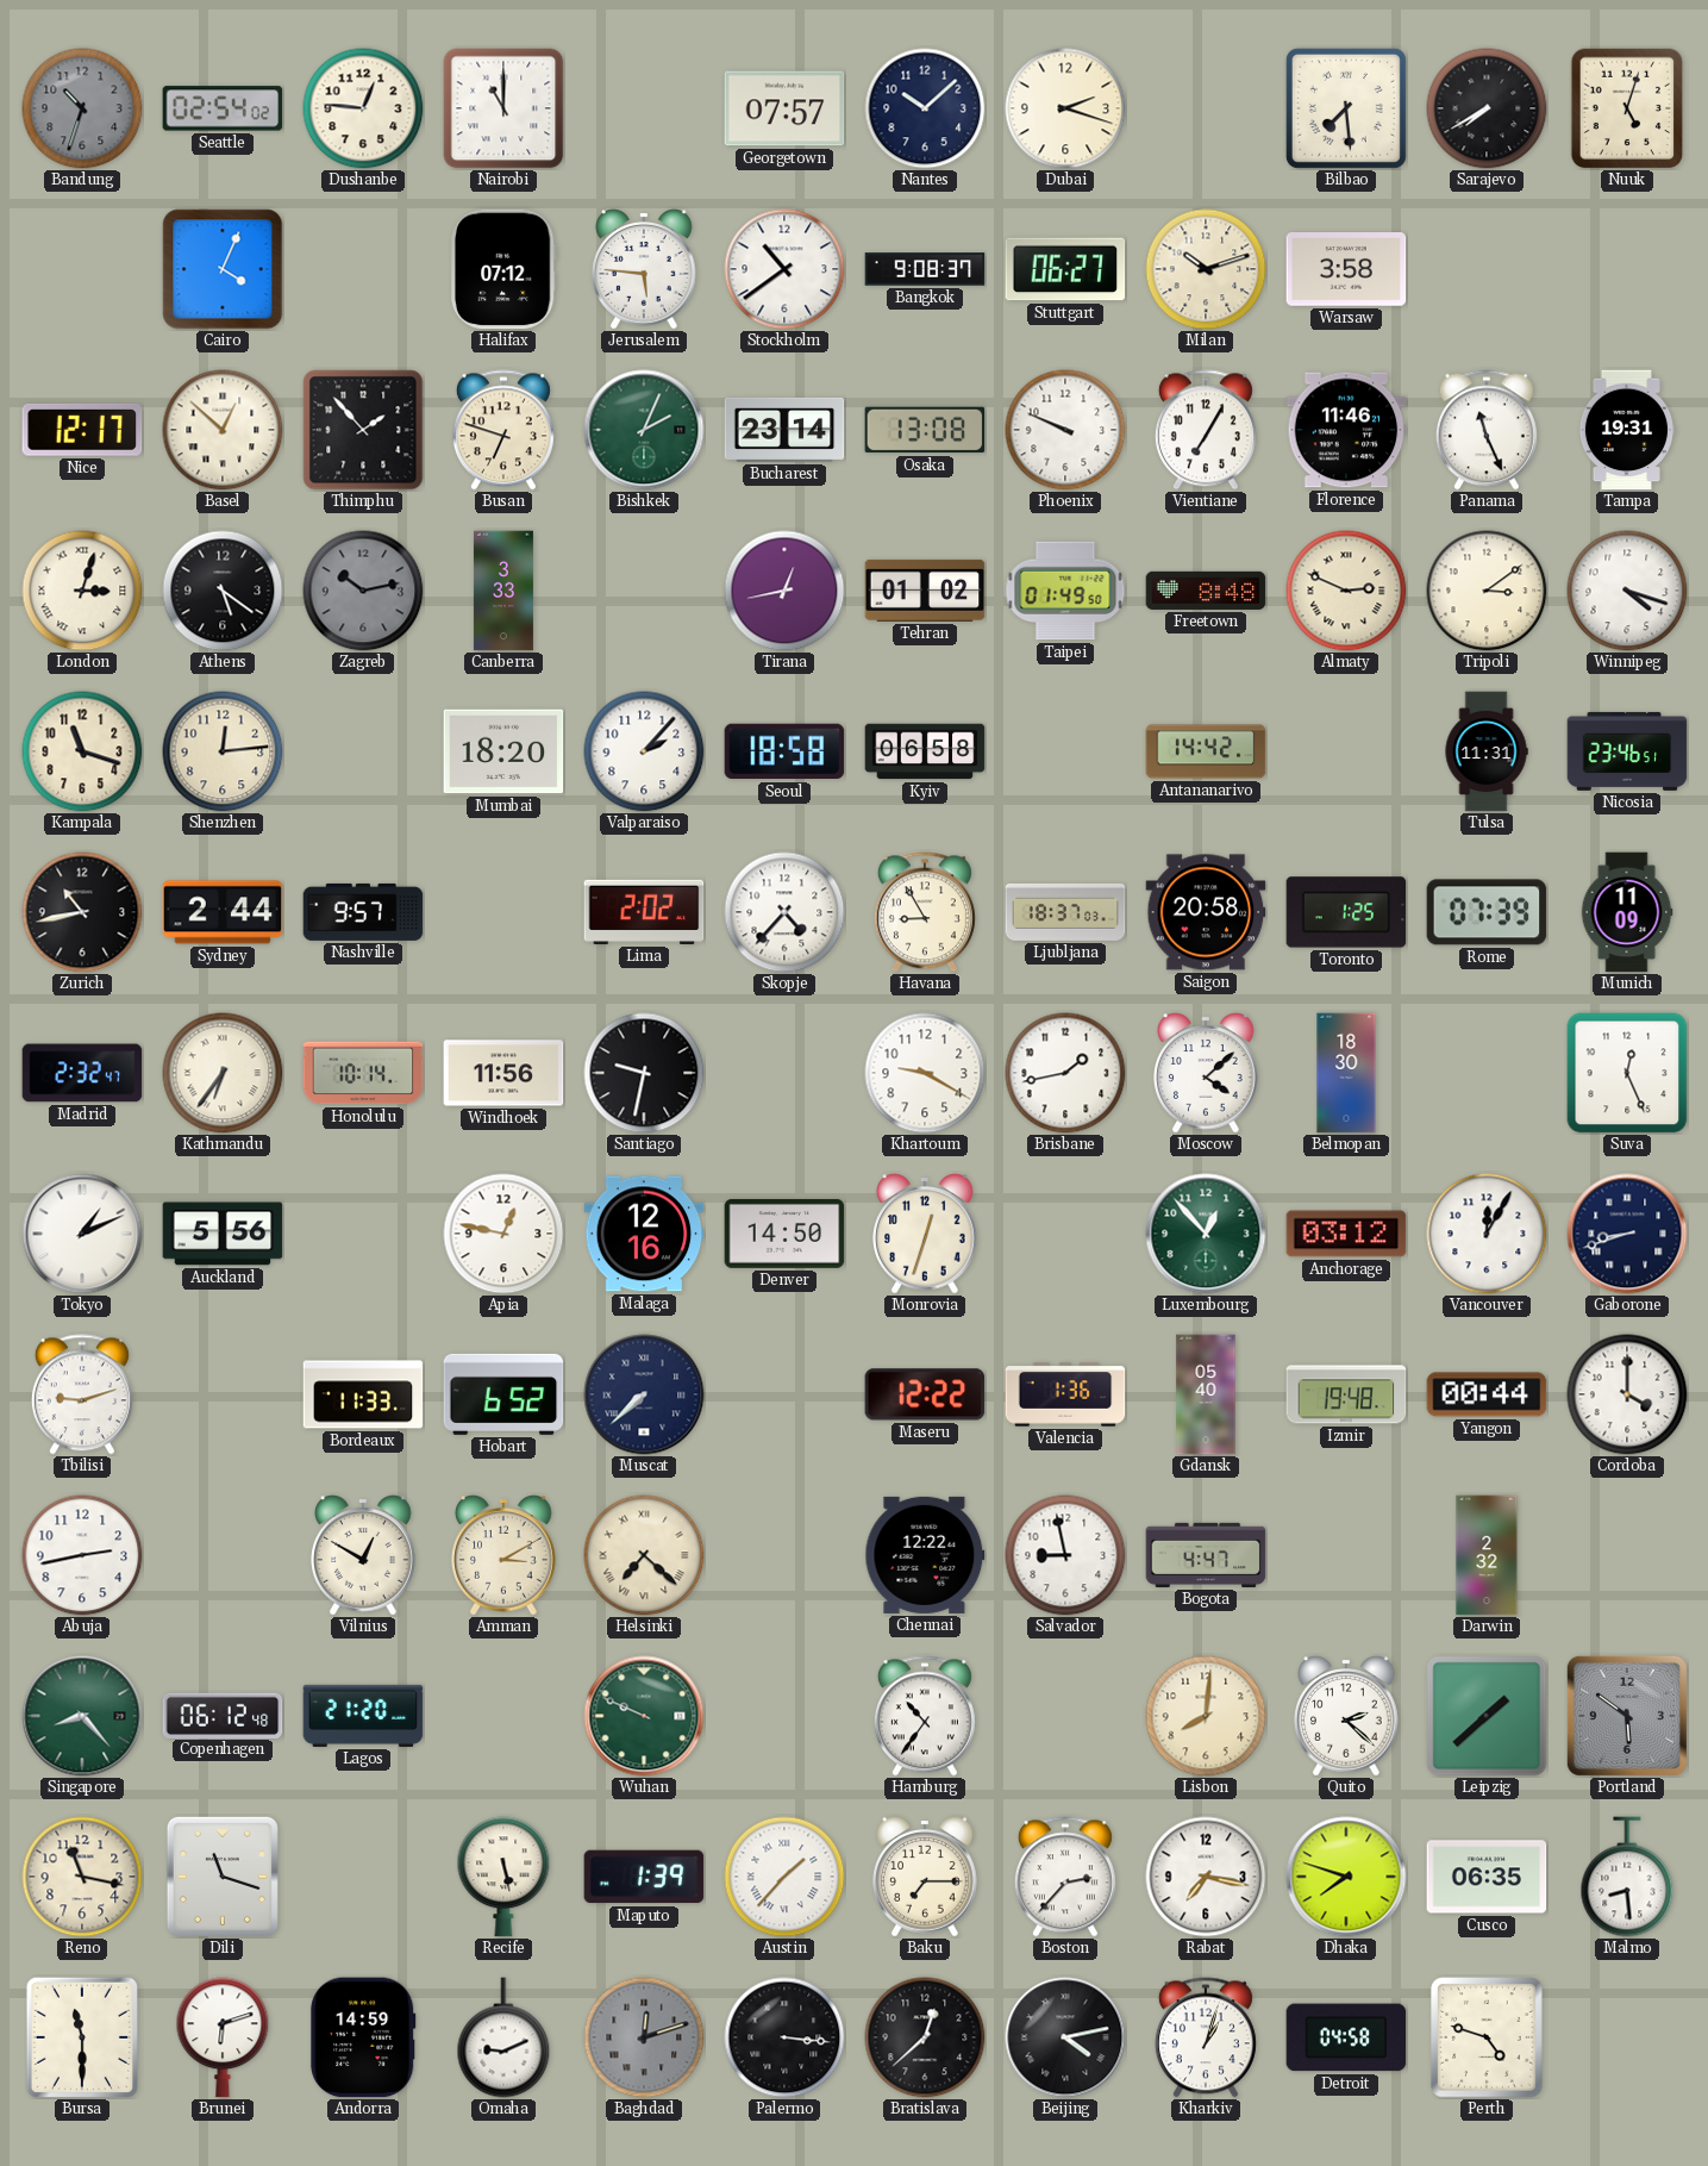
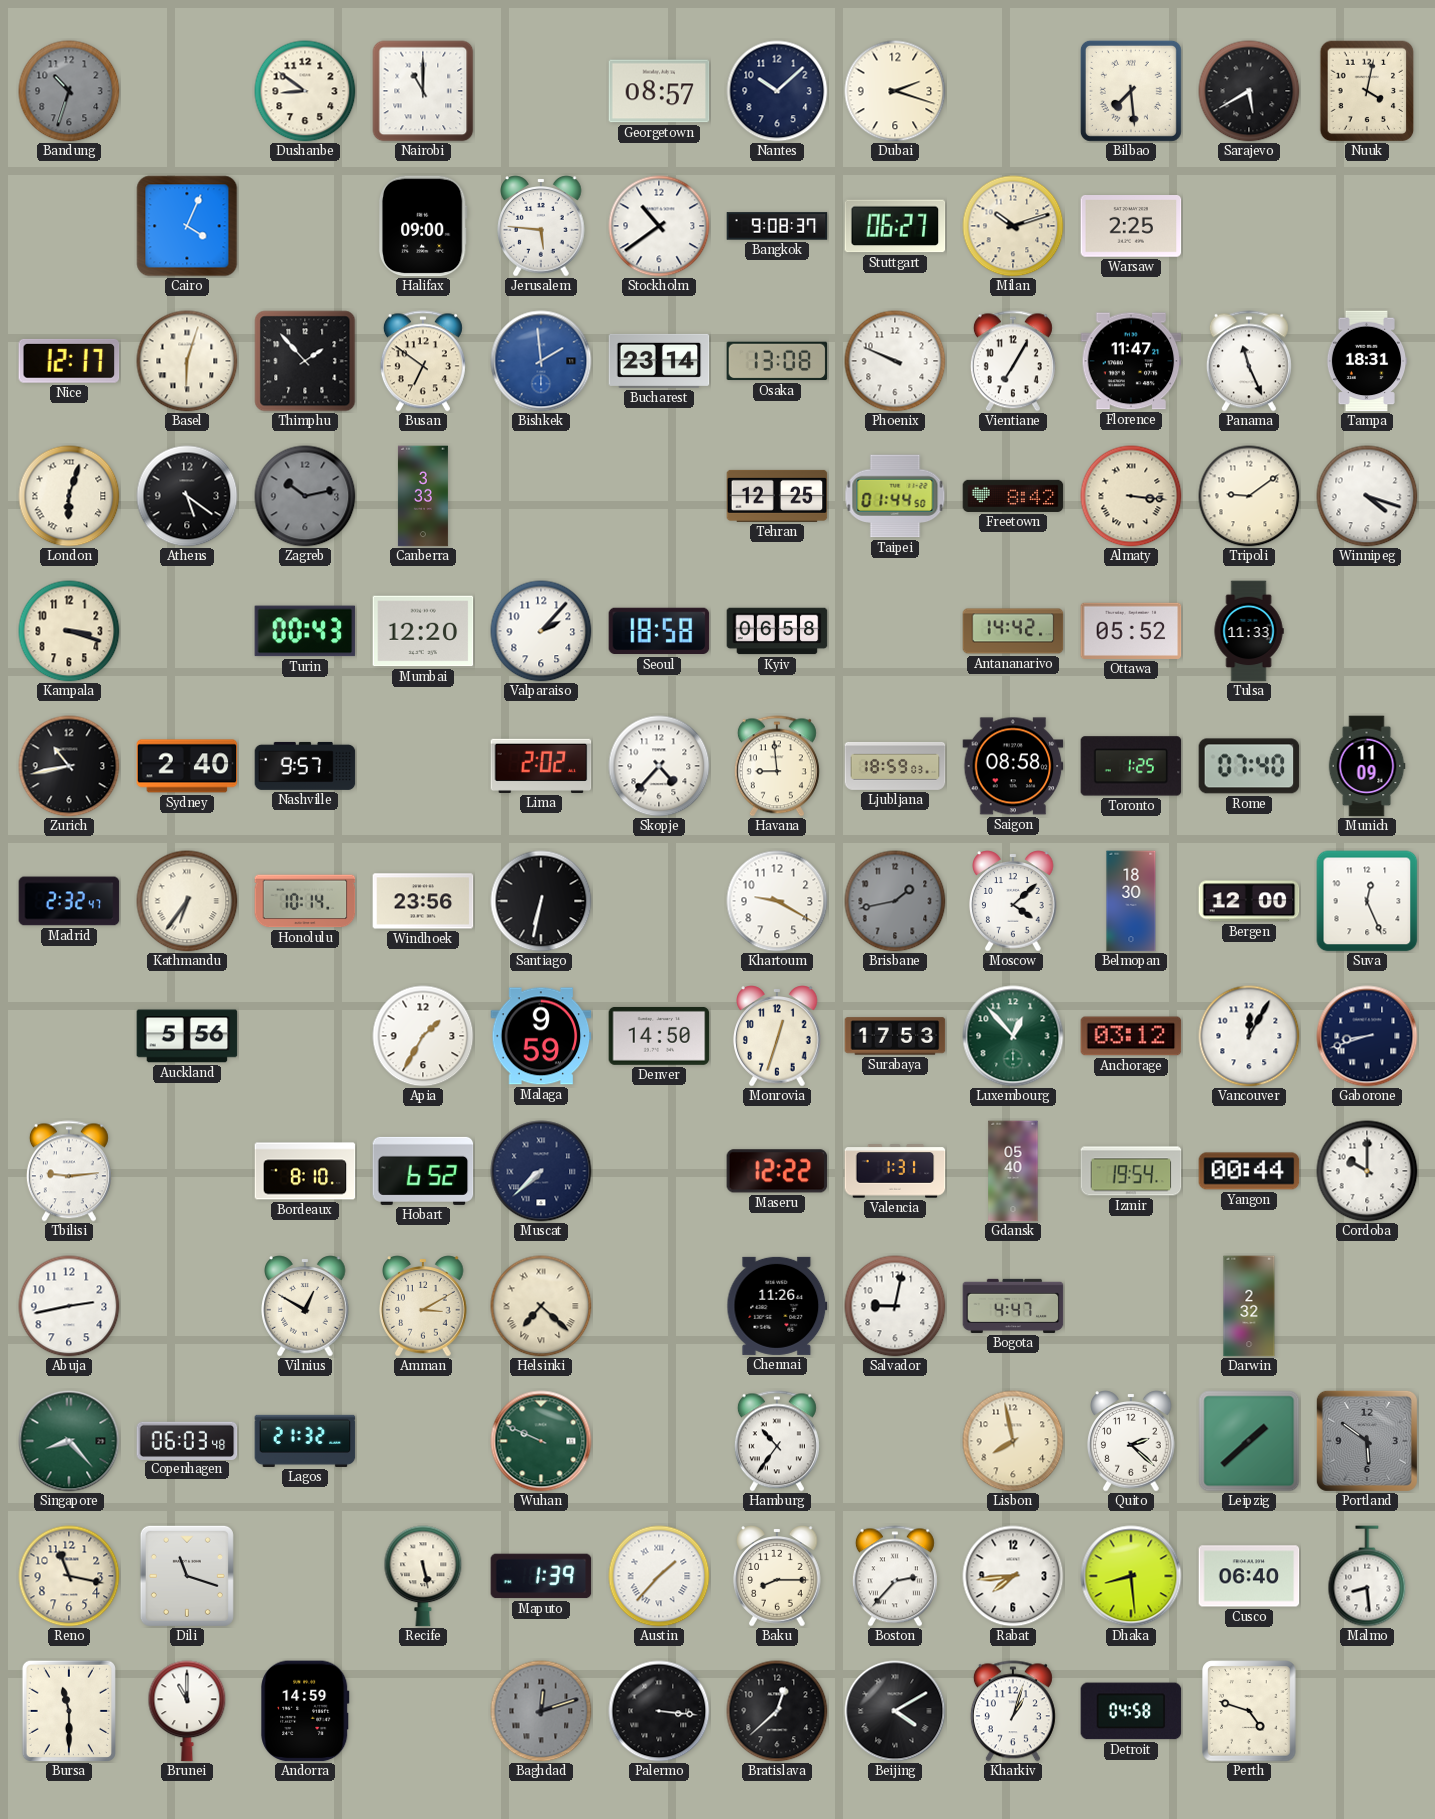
Seattle: 02:54 -> none (223, 108)
Dushanbe: 12:46 -> 8:51 (305, 91)
Georgetown: 07:57 -> 08:57 (659, 91)
Sarajevo: 7:40 -> 5:40 (1249, 91)
Nuuk: 5:03 -> 4:02 (1367, 91)
Halifax: 07:12 -> 09:00 (423, 226)
Warsaw: 3:58 -> 2:25 (1131, 227)
Basel: 12:52 -> 6:03 (187, 361)
Busan: 6:48 -> 6:51 (423, 361)
Bishkek: 2:04 -> 1:59 (541, 361)
Bishkek dial: green -> blue (541, 361)
Florence: 11:46 -> 11:47 (1131, 361)
Tampa: 19:31 -> 18:31 (1367, 361)
London: 3:03 -> 6:03 (69, 496)
Tirana: 12:43 -> none (784, 591)
Tehran: 01:02 -> 12:25 (777, 496)
Taipei: 01:49 -> 01:44 (895, 496)
Freetown: 8:48 -> 8:42 (1013, 496)
Almaty: 2:49 -> 3:16 (1131, 496)
Tripoli: 3:09 -> 9:09 (1249, 496)
Kampala: 11:18 -> 3:18 (69, 631)
Shenzhen: 12:14 -> none (223, 751)
Turin: none -> 00:43 (305, 631)
Mumbai: 18:20 -> 12:20 (423, 631)
Ottawa: none -> 05:52 (1131, 631)
Tulsa: 11:31 -> 11:33 (1249, 631)
Nicosia: 23:46 -> none (1627, 751)
Sydney: 2:44 -> 2:40 (187, 766)
Havana: 8:55 -> 8:59 (777, 766)
Ljubljana: 18:37 -> 18:59 (895, 766)
Saigon: 20:58 -> 08:58 (1013, 766)
Rome: 07:39 -> 07:40 (1249, 766)
Windhoek: 11:56 -> 23:56 (423, 901)
Santiago: 9:32 -> 6:32 (541, 901)
Brisbane dial: white -> grey (895, 901)
Bergen: none -> 12:00 (1249, 901)
Tokyo: 1:11 -> none (82, 1234)
Apia: 12:47 -> 1:35 (423, 1036)
Malaga: 12:16 -> 9:59 (541, 1036)
Surabaya: none -> 17:53 (895, 1036)
Tbilisi: 9:12 -> 9:14 (69, 1171)
Bordeaux: 11:33 -> 8:10 (305, 1171)
Valencia: 1:36 -> 1:31 (895, 1171)
Izmir: 19:48 -> 19:54 (1131, 1171)
Cordoba: 4:00 -> 10:00 (1367, 1171)
Chennai: 12:22 -> 11:26 (777, 1306)
Salvador: 8:58 -> 9:02 (895, 1306)
Copenhagen: 06:12 -> 06:03 (187, 1440)
Lagos: 21:20 -> 21:32 (305, 1441)
Lisbon: 8:01 -> 7:58 (1013, 1441)
Baku: 7:15 -> 8:15 (777, 1576)
Rabat: 7:17 -> 7:44 (1013, 1576)
Dhaka: 7:48 -> 8:29 (1131, 1576)
Cusco: 06:35 -> 06:40 (1249, 1576)
Brunei: 6:12 -> 11:00 (187, 1711)
Omaha: 9:11 -> none (503, 2037)
Beijing: 4:13 -> 4:10 (895, 1711)
